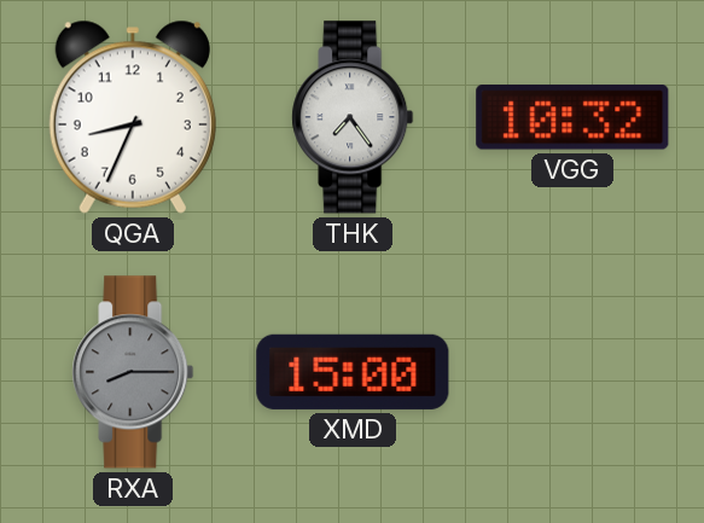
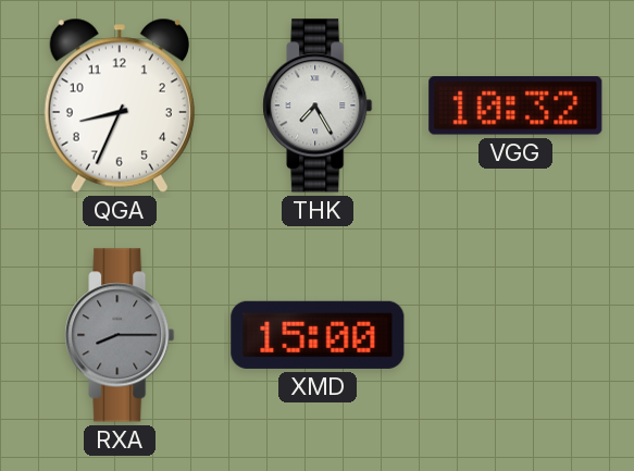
THK: 7:24 -> 7:25 (318, 106)
